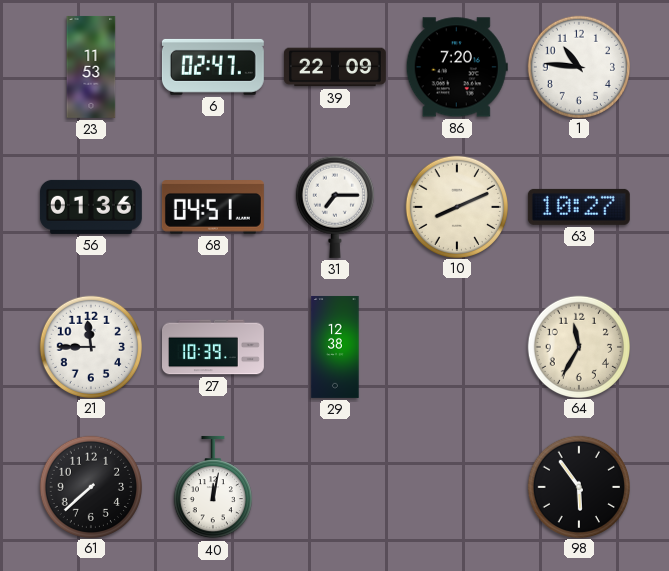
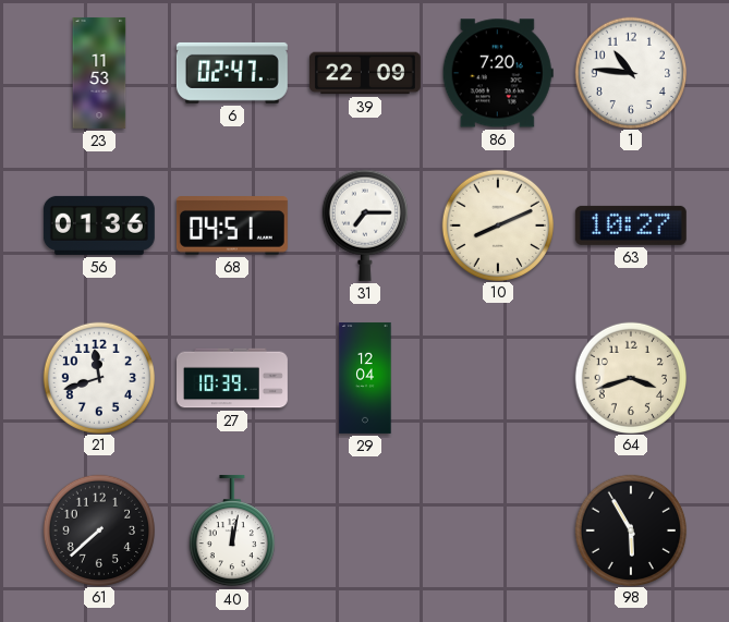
21: 11:45 -> 11:42 (98, 377)
29: 12:38 -> 12:04 (365, 378)
64: 11:35 -> 3:42 (630, 377)
98: 5:54 -> 5:55 (630, 529)
